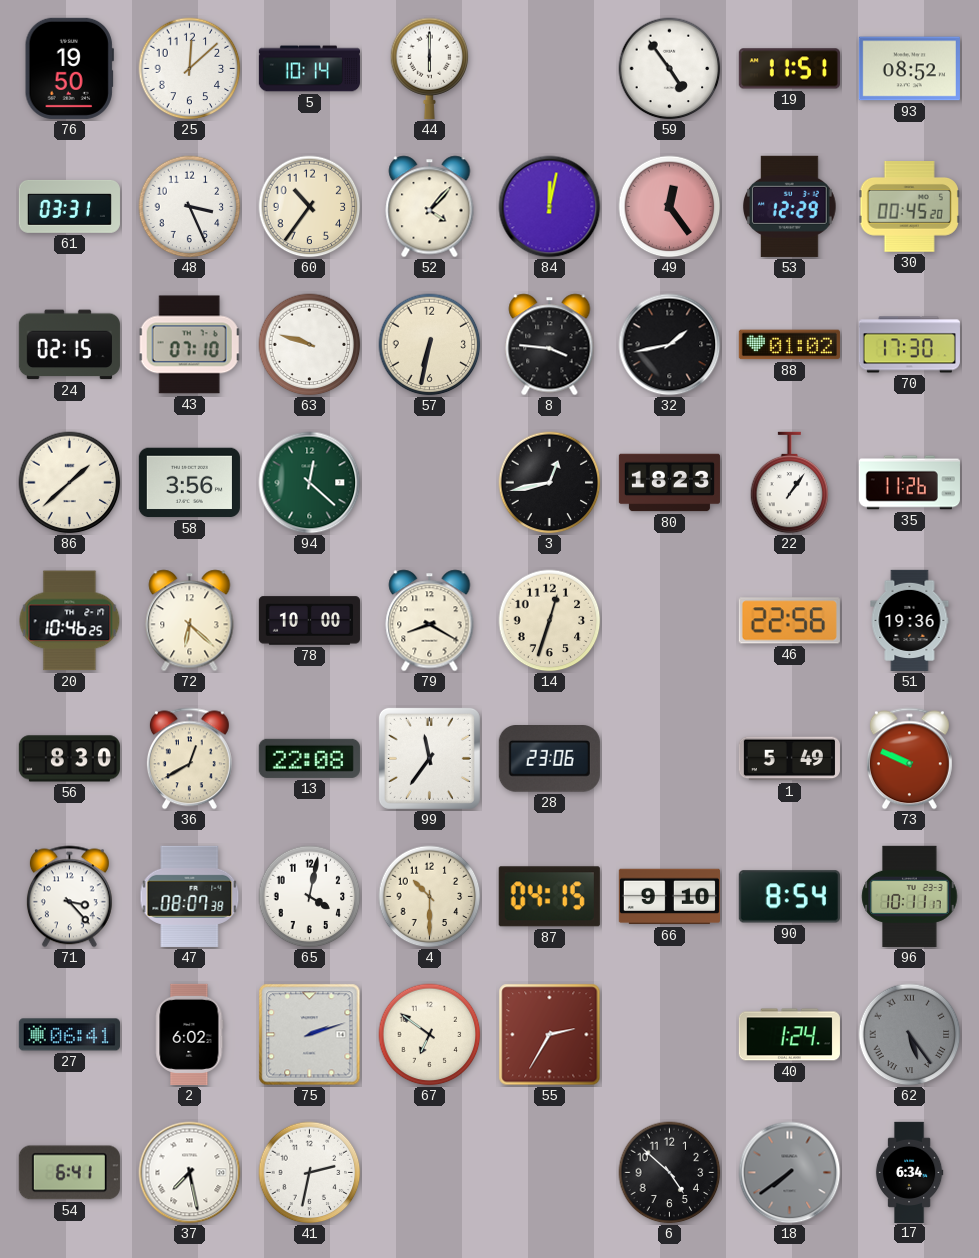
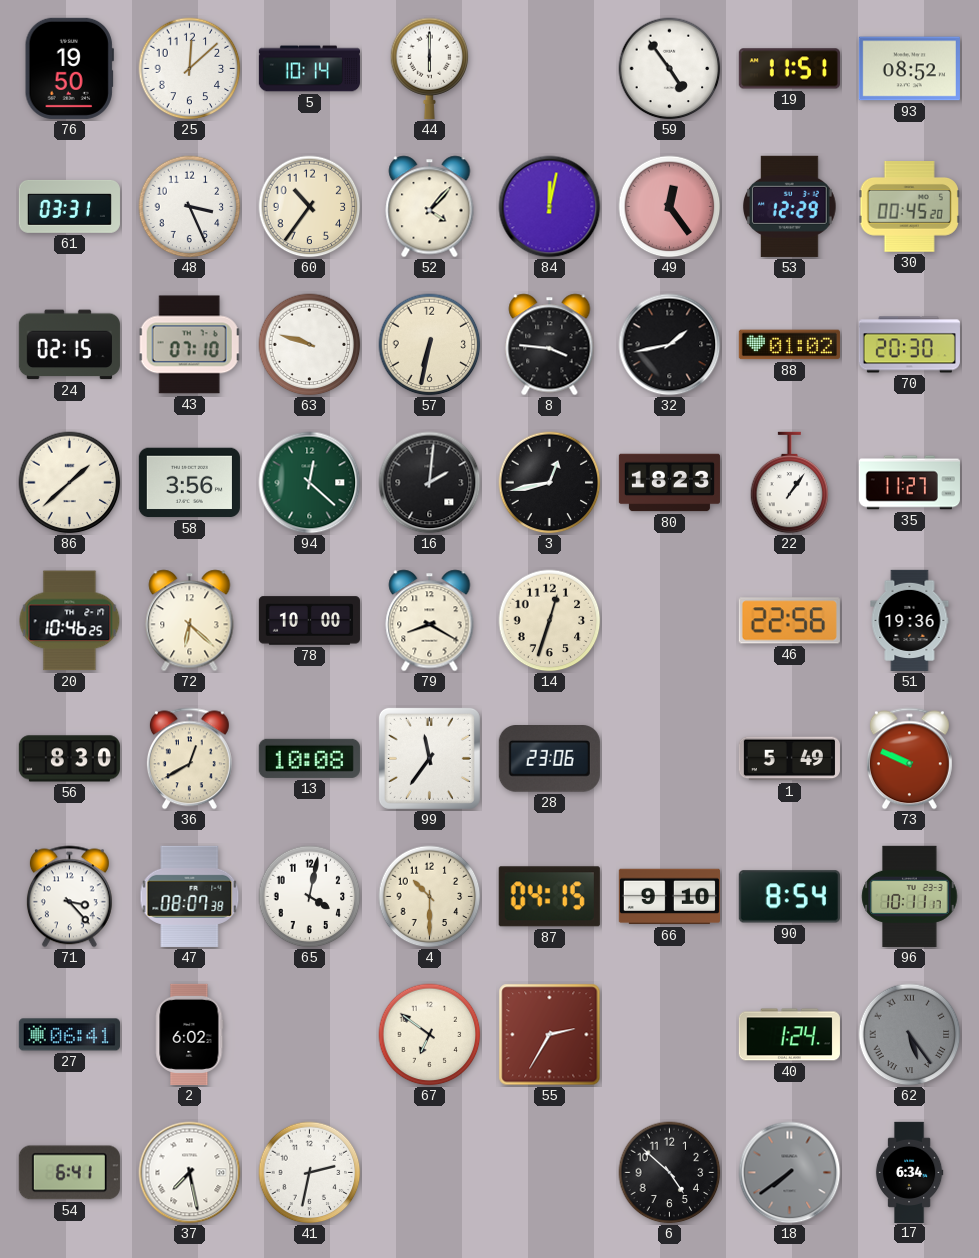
70: 17:30 -> 20:30 (909, 345)
16: none -> 2:01 (430, 483)
35: 11:26 -> 11:27 (909, 483)
13: 22:08 -> 10:08 (309, 758)
75: 2:12 -> none (310, 1035)
